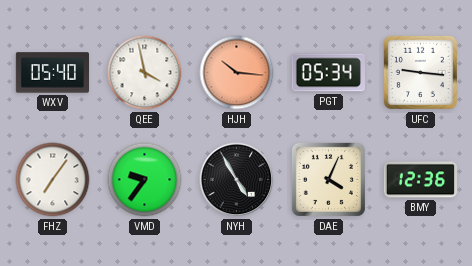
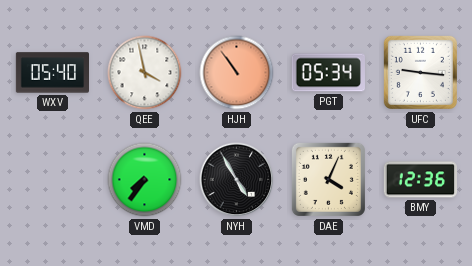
HJH: 10:16 -> 10:54 (237, 73)
FHZ: 7:06 -> none (53, 180)
VMD: 9:36 -> 7:36 (145, 180)
